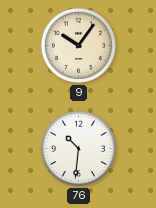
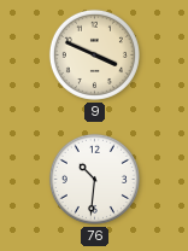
9: 10:06 -> 3:49 (94, 54)
